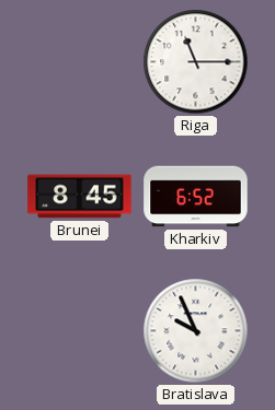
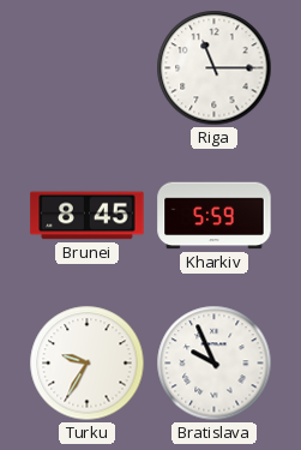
Kharkiv: 6:52 -> 5:59 (215, 216)
Turku: none -> 9:35 (88, 364)
